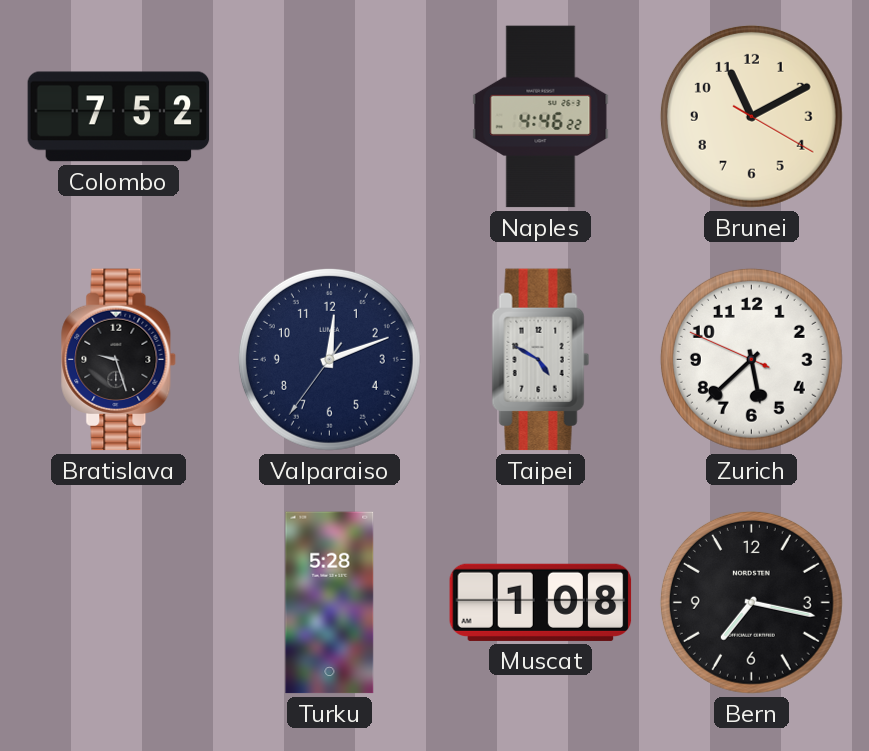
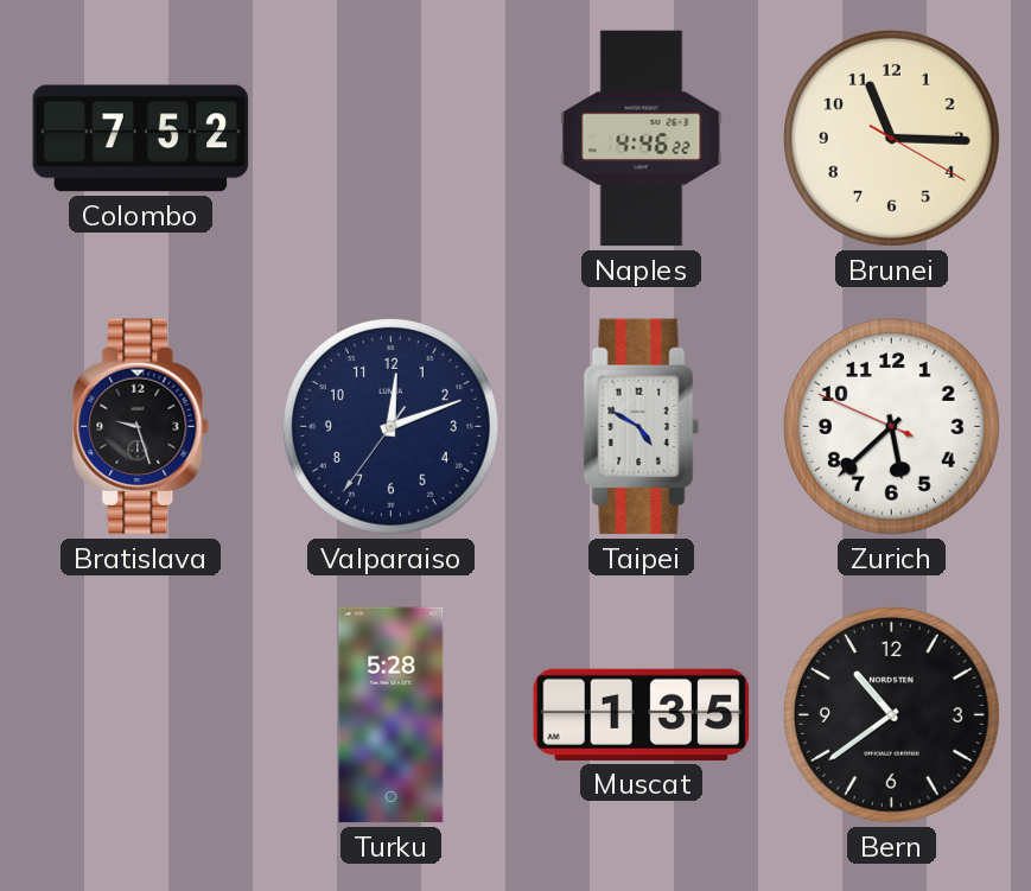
Brunei: 11:10 -> 11:15 (891, 138)
Muscat: 1:08 -> 1:35 (642, 714)
Bern: 7:17 -> 10:39 (891, 714)
